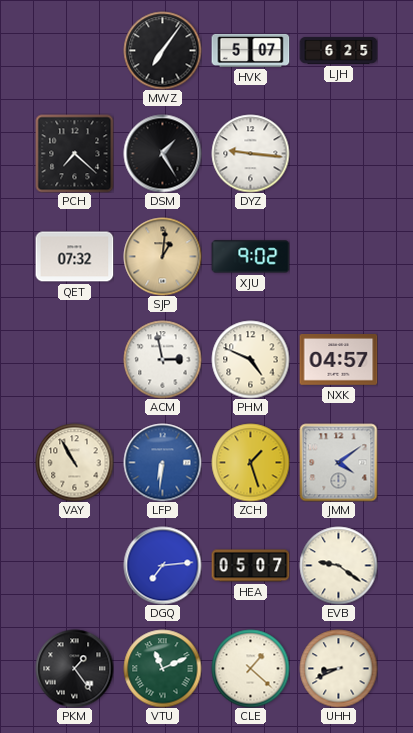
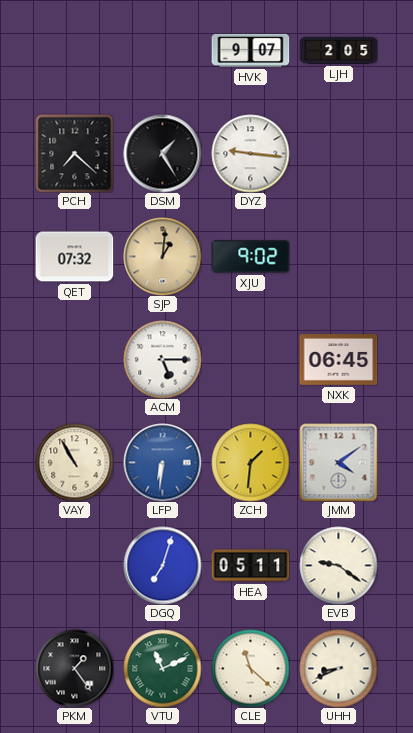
MWZ: 7:06 -> none (162, 50)
HVK: 5:07 -> 9:07 (250, 50)
LJH: 6:25 -> 2:05 (338, 50)
ACM: 2:58 -> 5:15 (162, 359)
PHM: 4:49 -> none (250, 359)
NXK: 04:57 -> 06:45 (338, 360)
ZCH: 1:27 -> 1:31 (250, 462)
DGQ: 7:14 -> 7:03 (162, 565)
HEA: 05:07 -> 05:11 (250, 566)
CLE: 1:22 -> 11:22 (250, 668)
